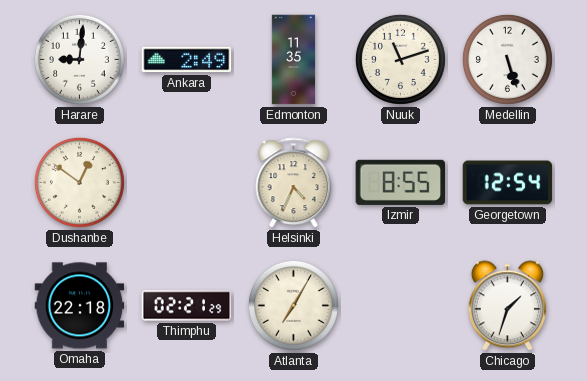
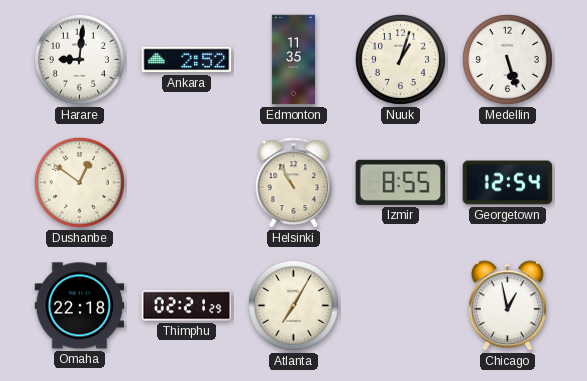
Ankara: 2:49 -> 2:52 (187, 60)
Nuuk: 11:12 -> 1:03 (400, 59)
Helsinki: 4:34 -> 10:55 (294, 183)
Chicago: 1:33 -> 12:58 (507, 306)
